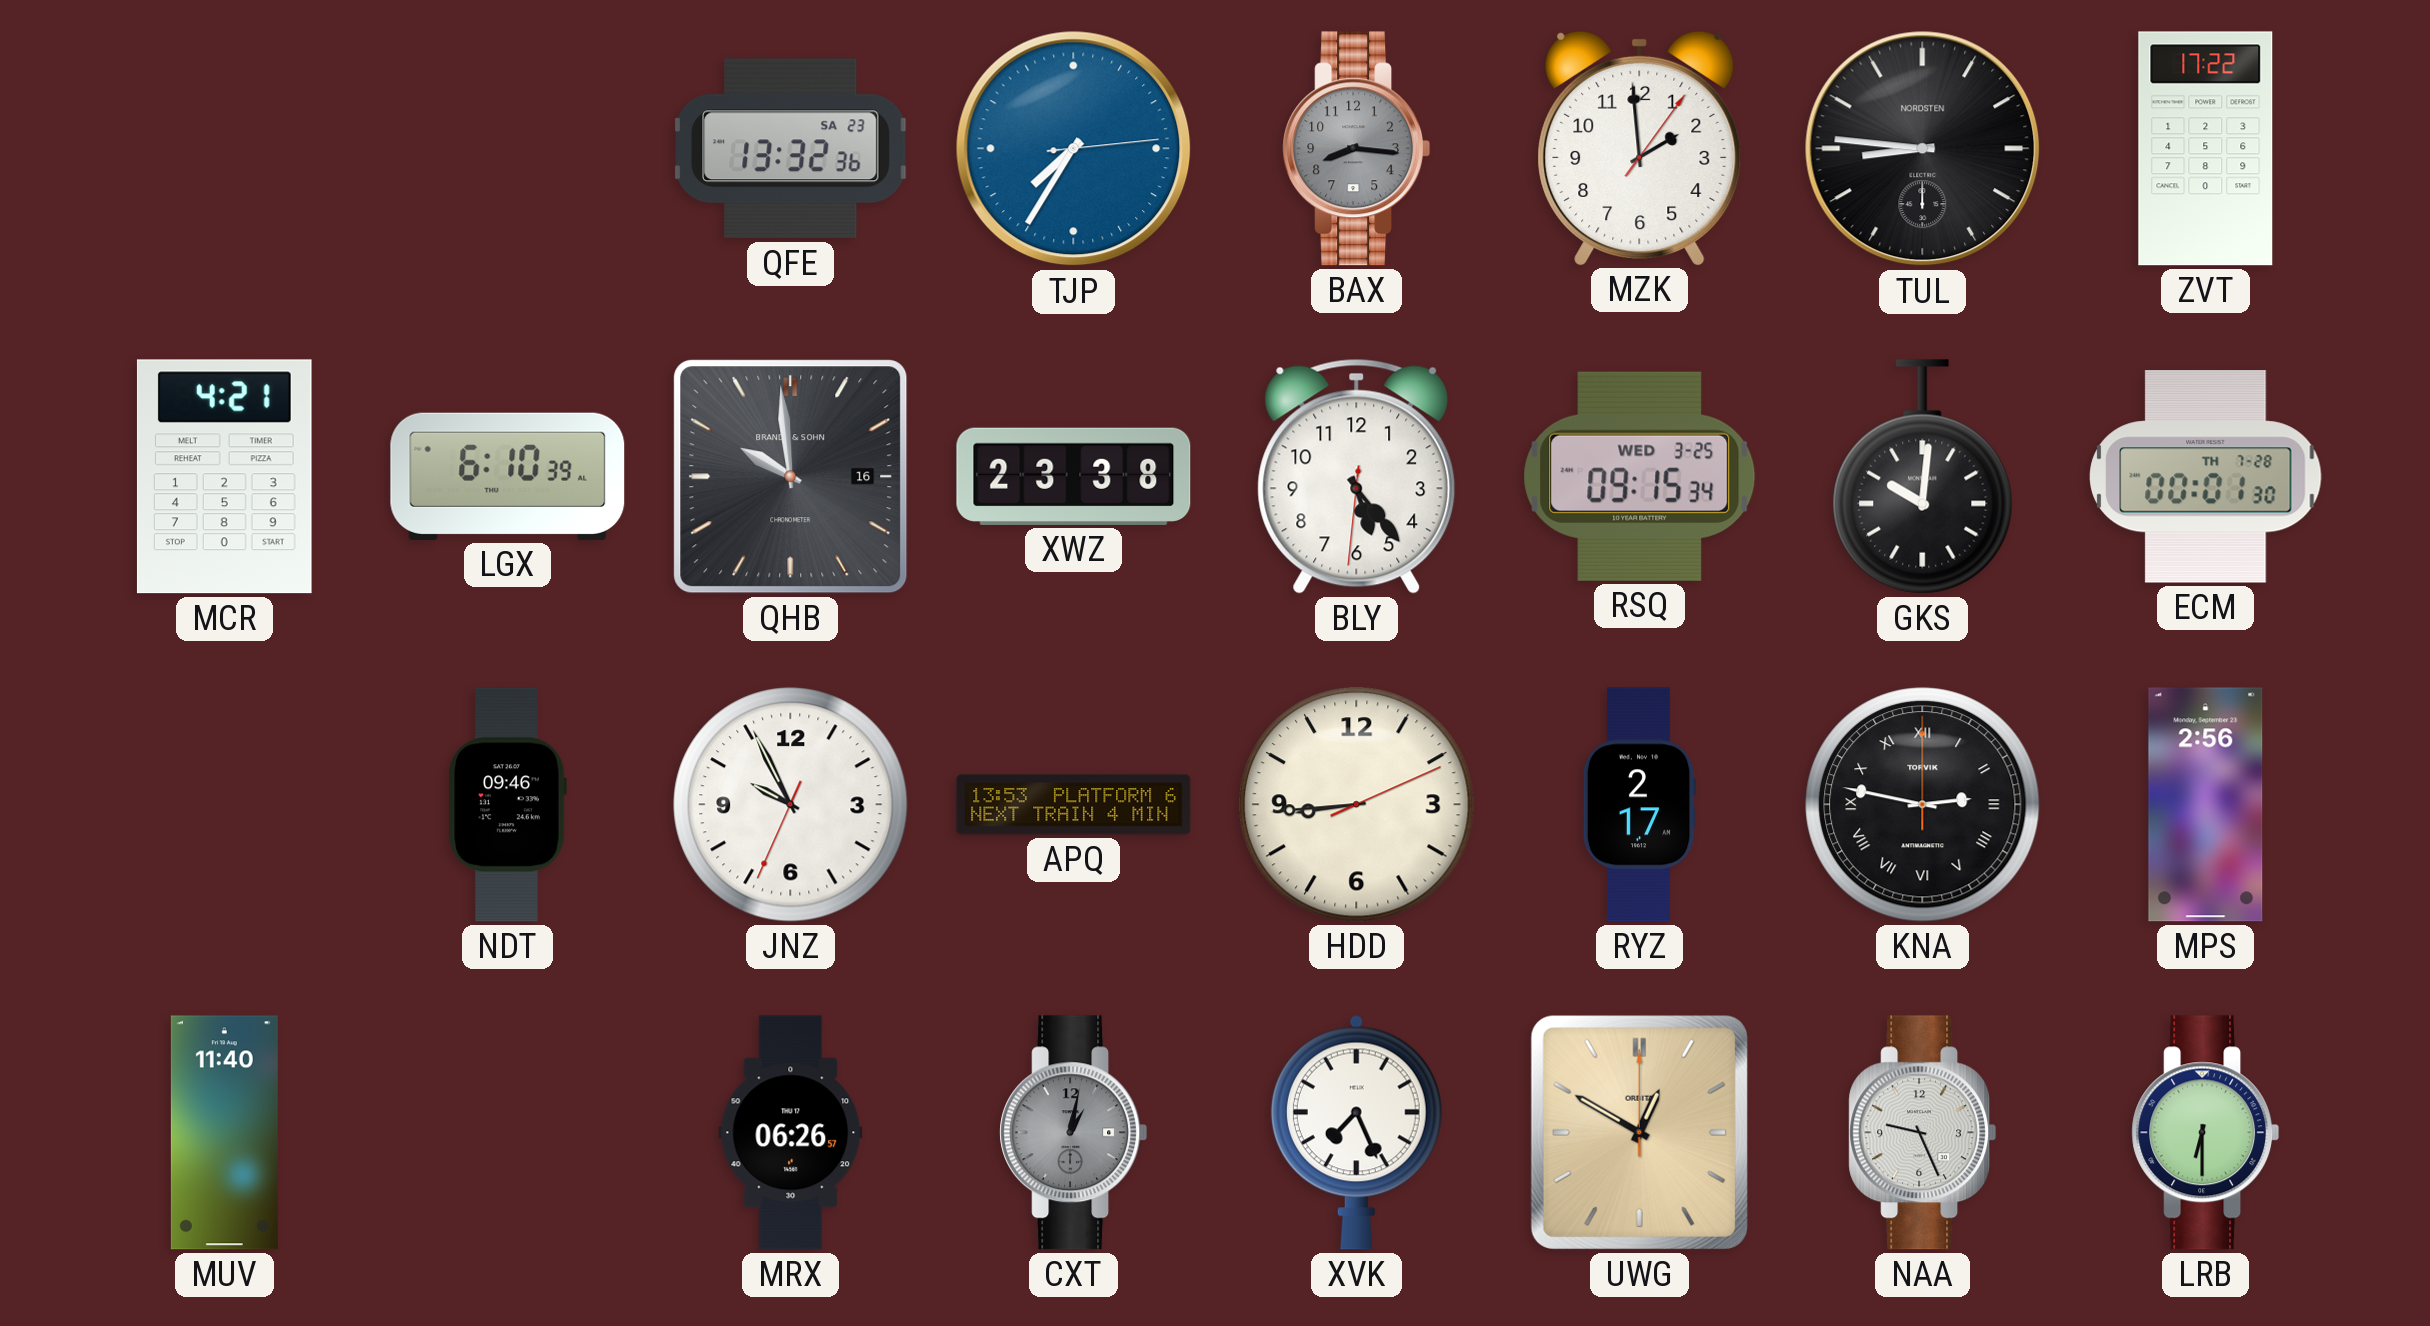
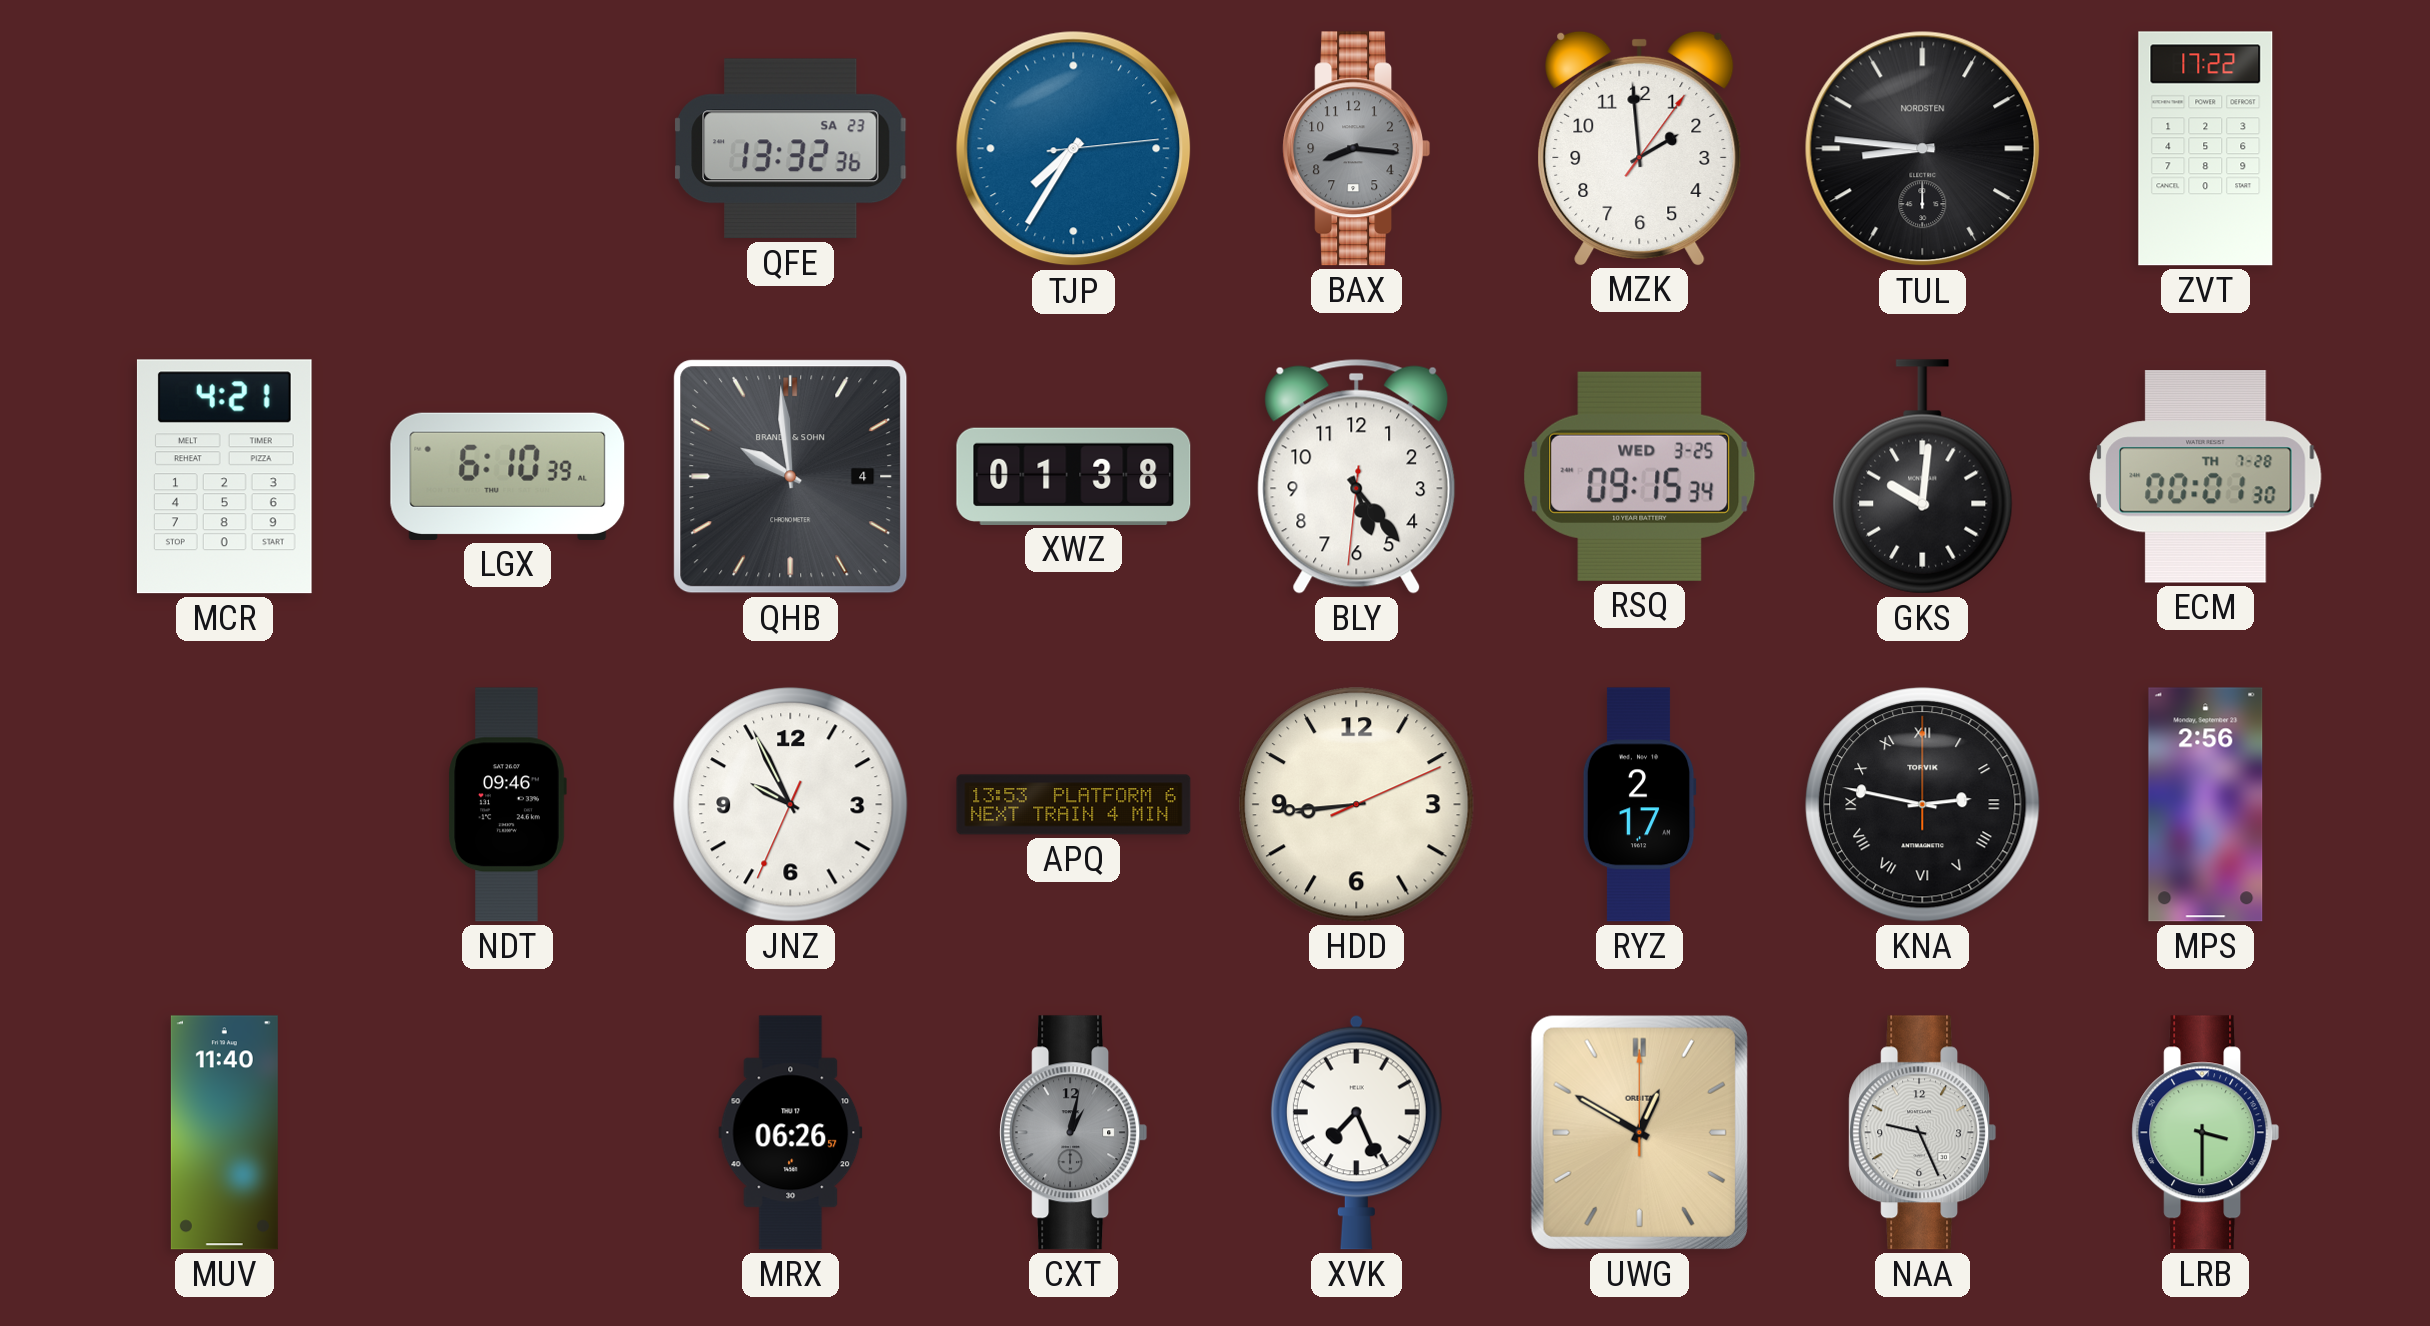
QHB date: 16 -> 4 (791, 477)
XWZ: 23:38 -> 01:38 (1074, 476)
LRB: 6:30 -> 3:30 (2206, 1133)
